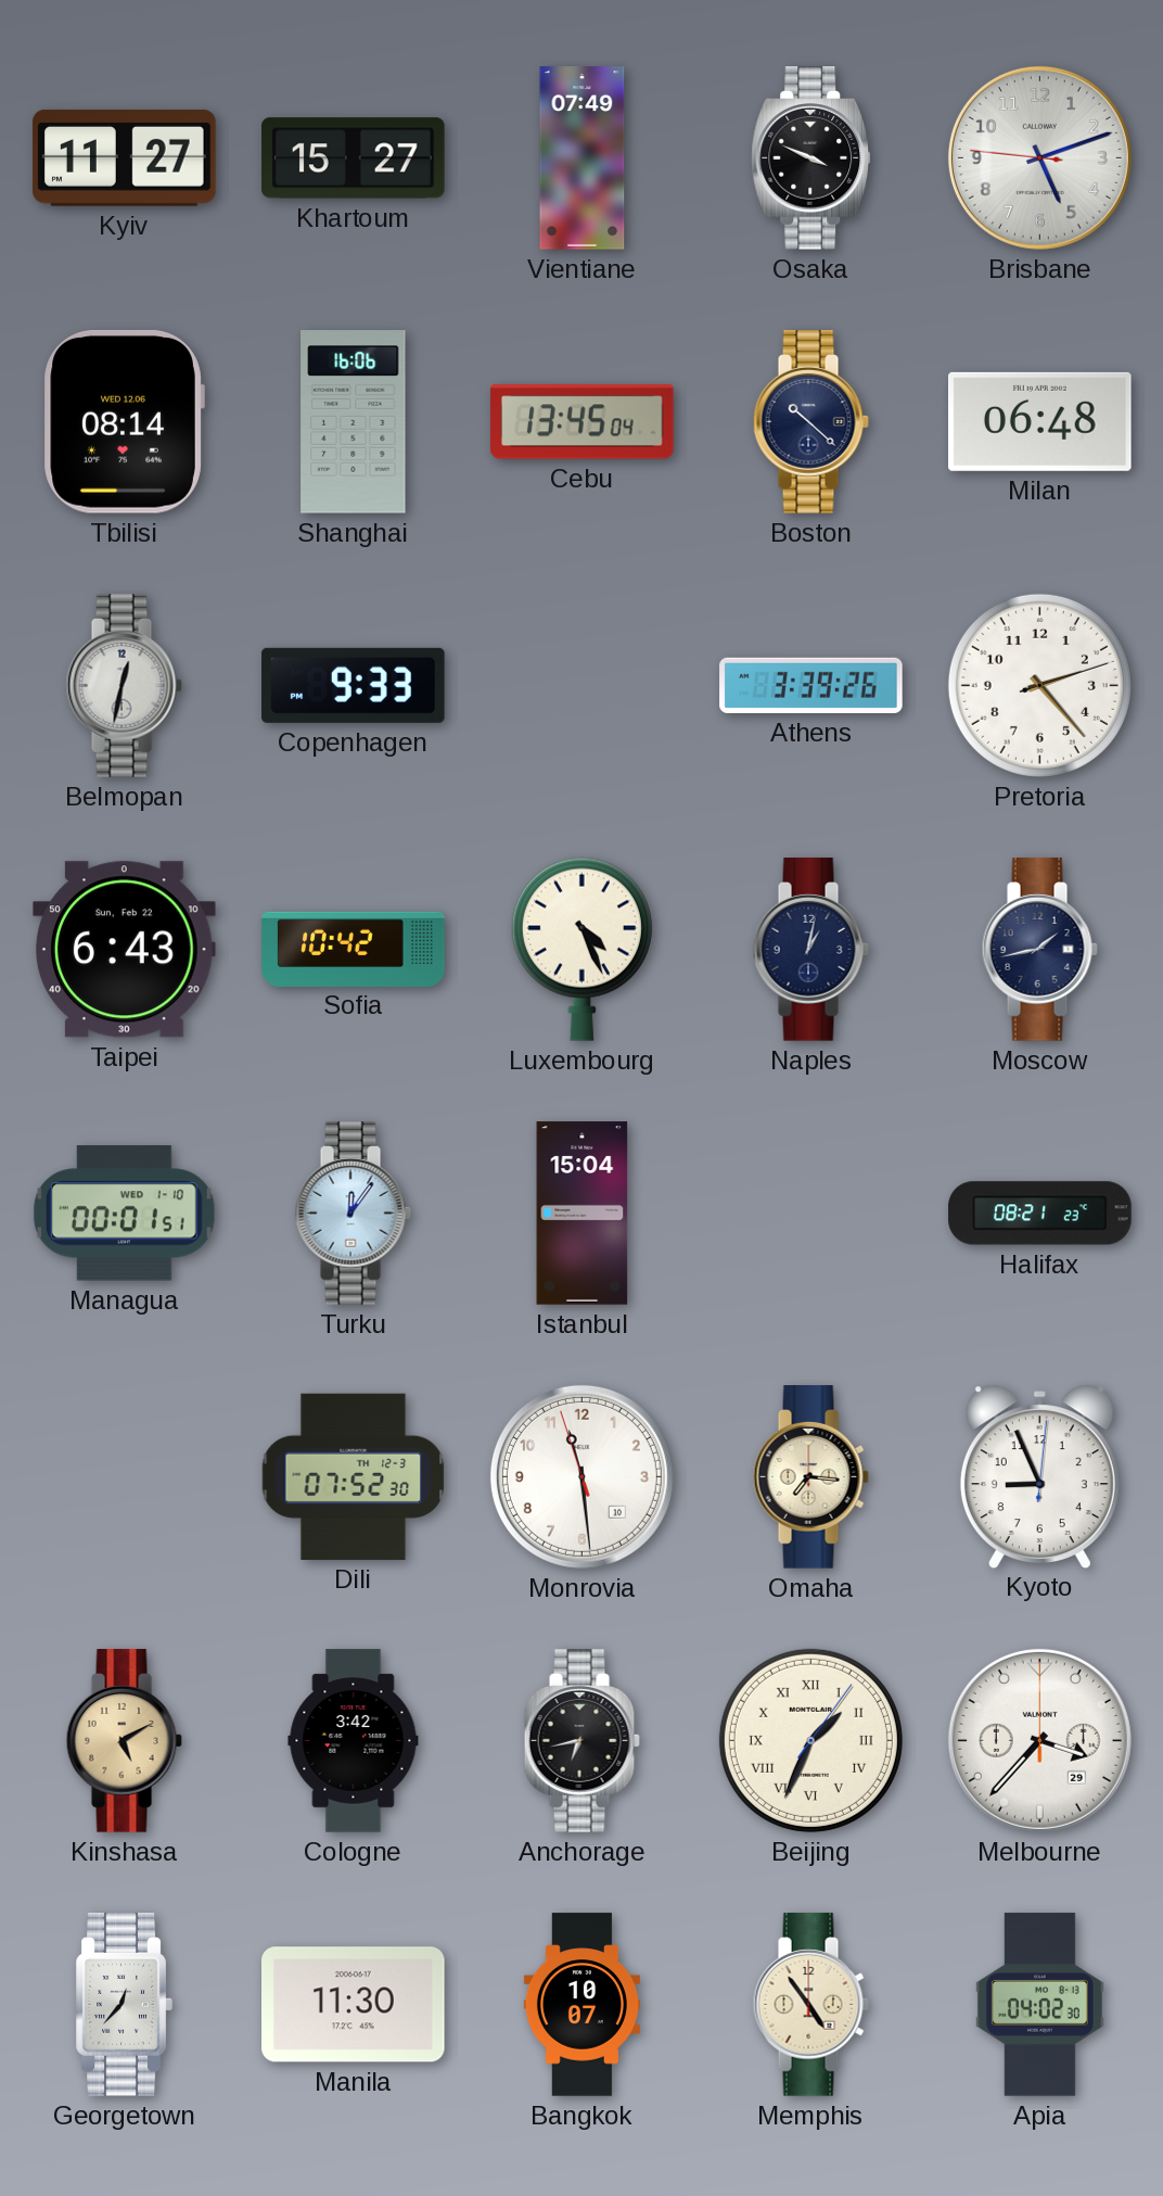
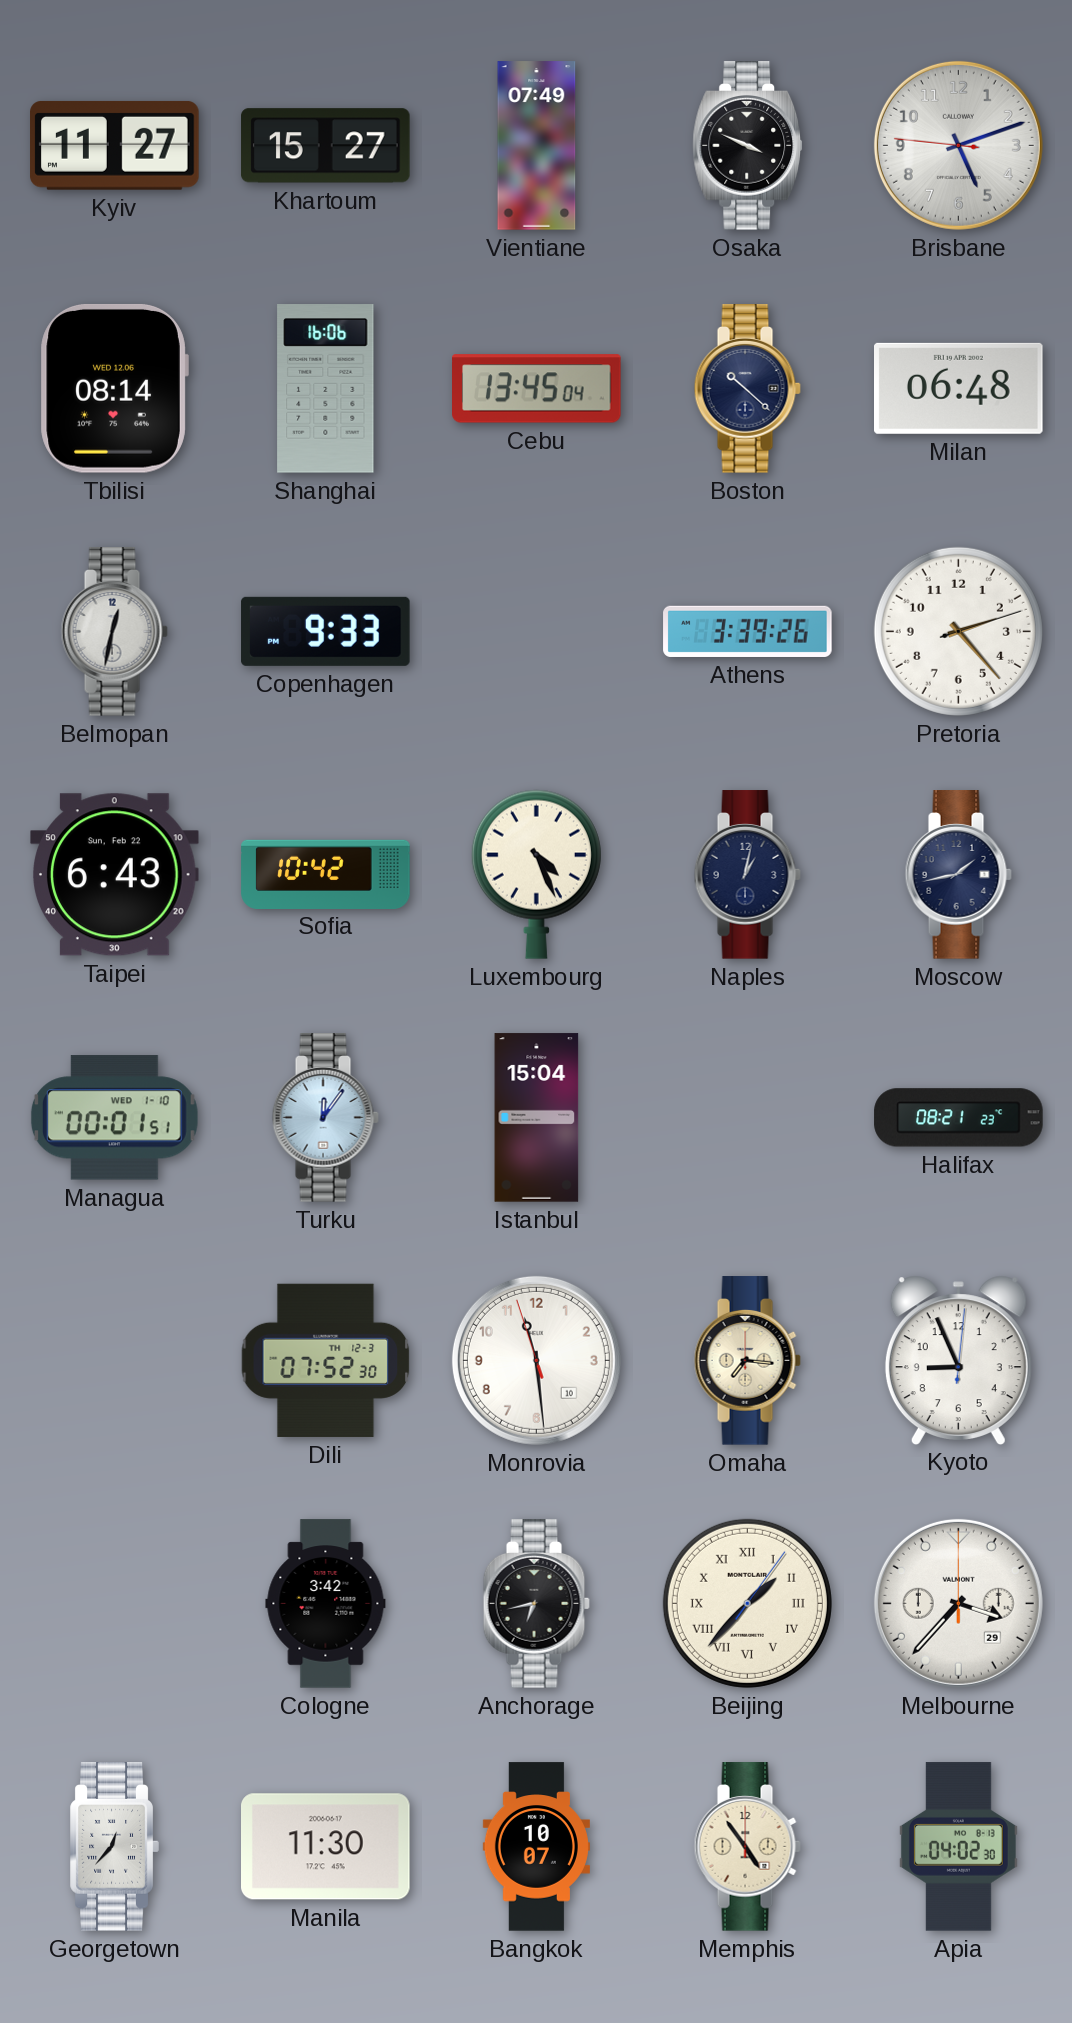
Kinshasa: 5:10 -> none (124, 1741)
Beijing: 1:34 -> 1:37 (747, 1603)
